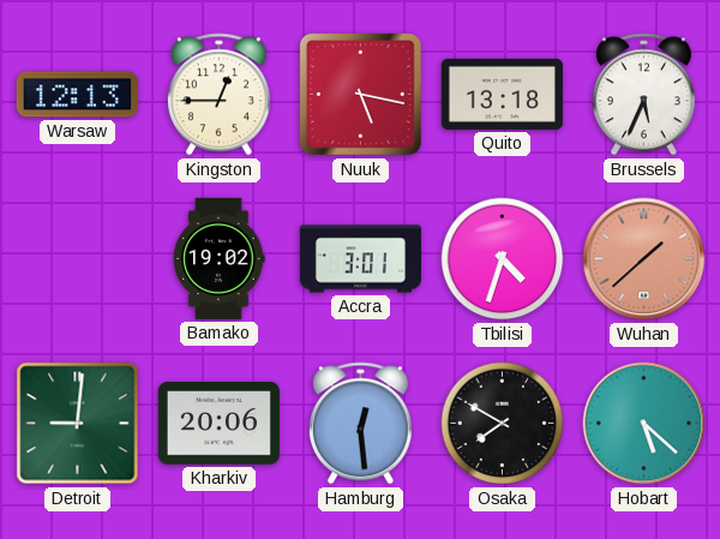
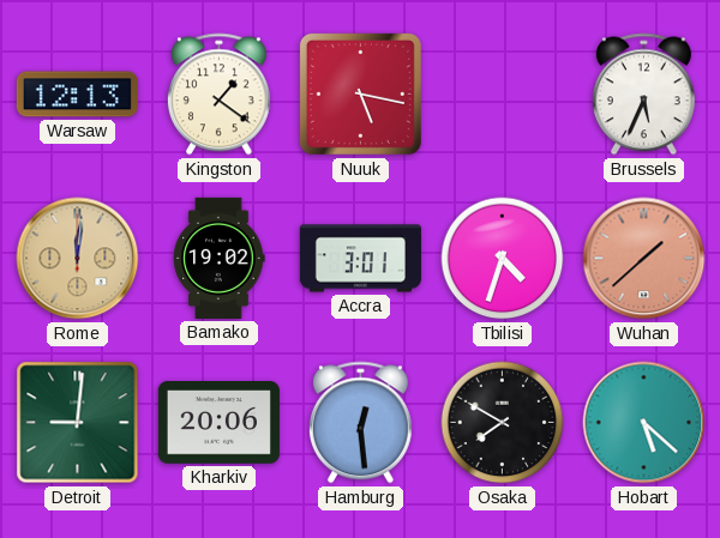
Kingston: 12:45 -> 1:21 (218, 95)
Quito: 13:18 -> none (502, 94)
Rome: none -> 12:01 (78, 259)
